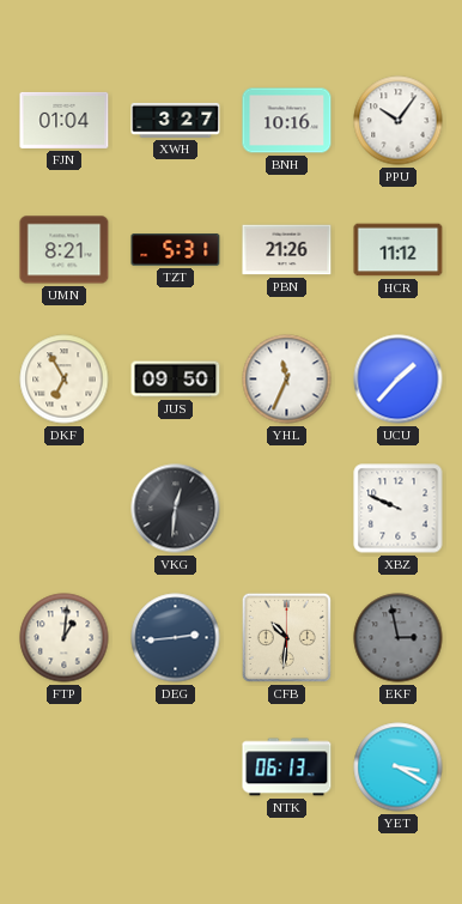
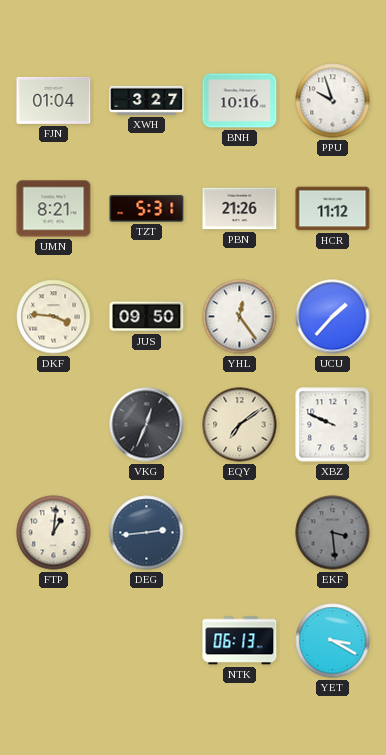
PPU: 10:06 -> 9:57 (333, 101)
DKF: 6:55 -> 3:46 (54, 317)
YHL: 11:34 -> 12:24 (240, 317)
VKG: 12:31 -> 12:34 (147, 425)
EQY: none -> 7:09 (240, 425)
CFB: 10:31 -> none (286, 637)
EKF: 2:58 -> 3:29 (333, 533)
